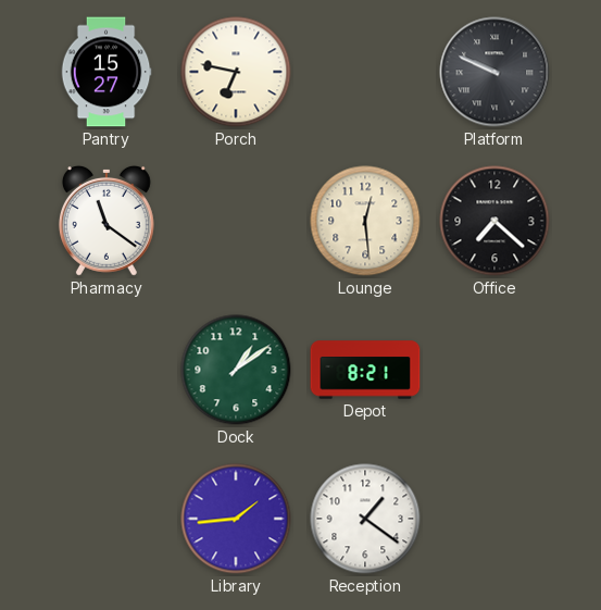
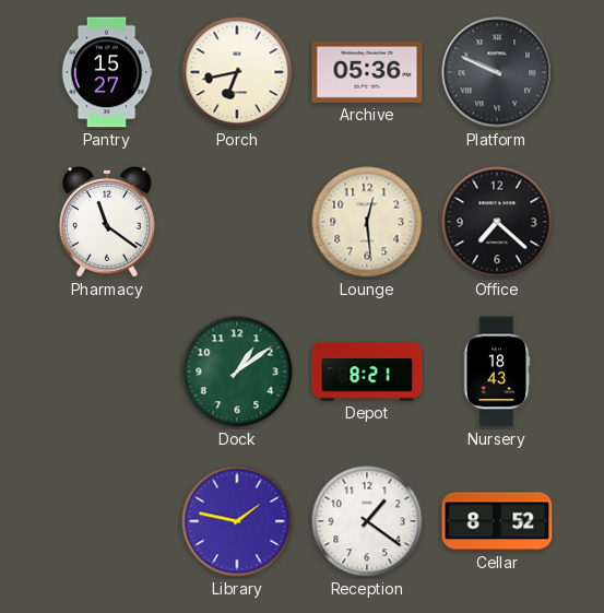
Porch: 6:47 -> 6:43 (237, 72)
Archive: none -> 05:36 (367, 72)
Nursery: none -> 18:43 (497, 372)
Library: 1:44 -> 1:47 (237, 521)
Cellar: none -> 8:52 (497, 521)
